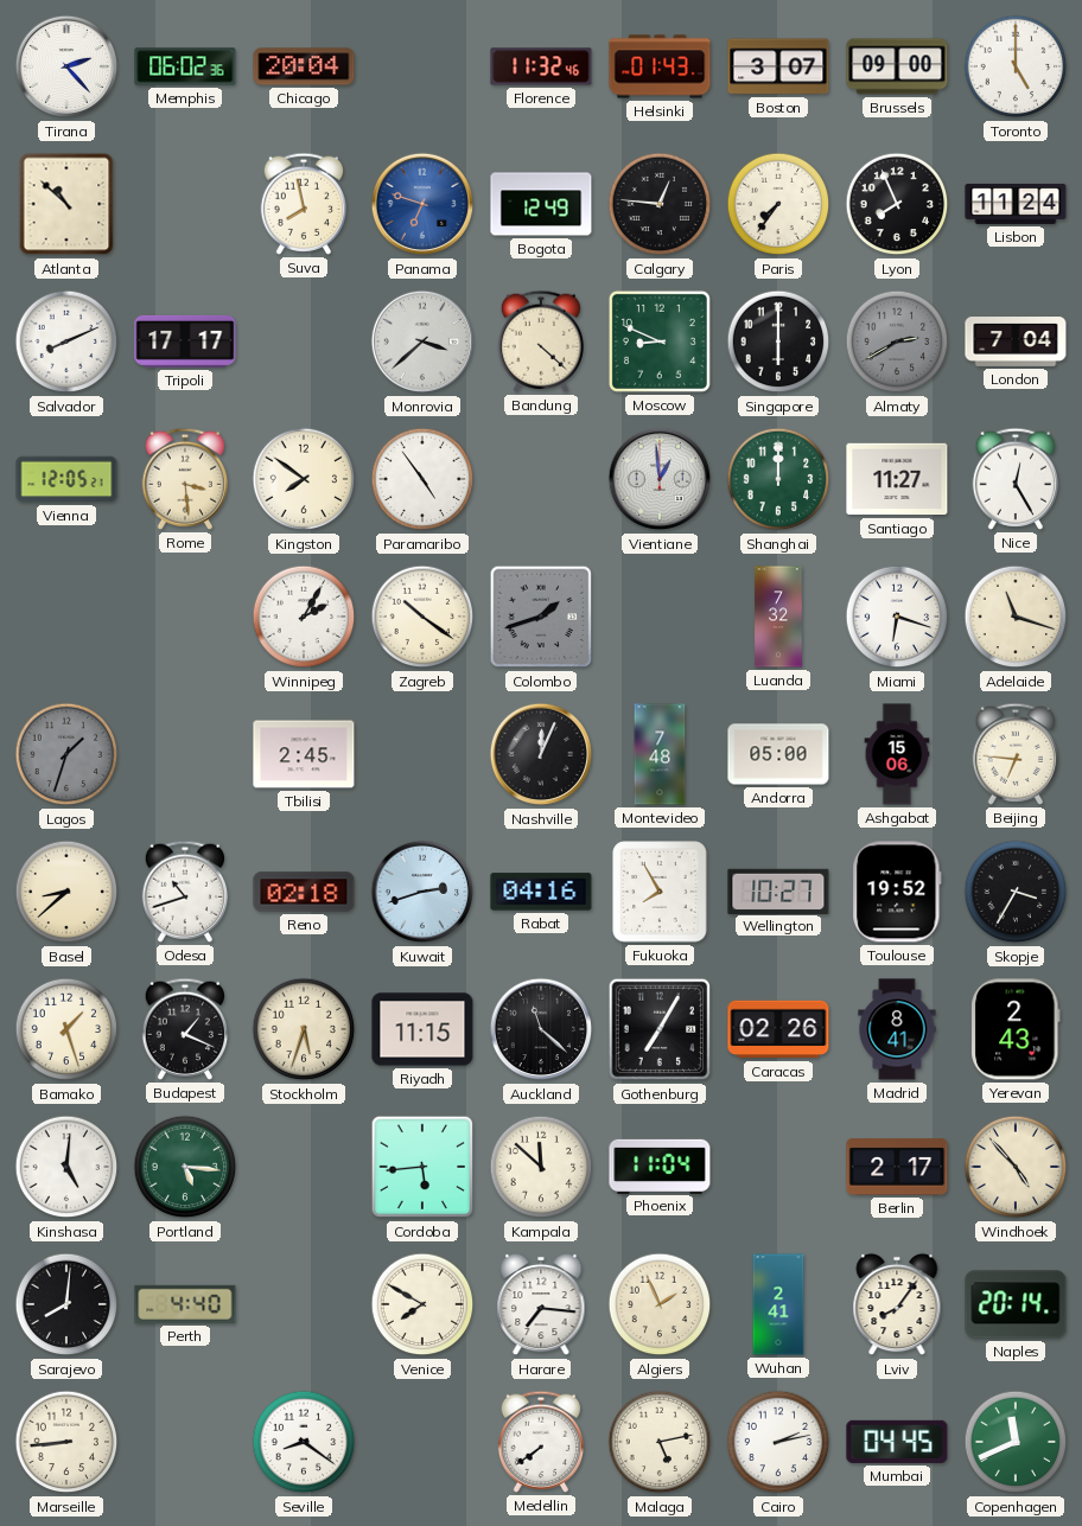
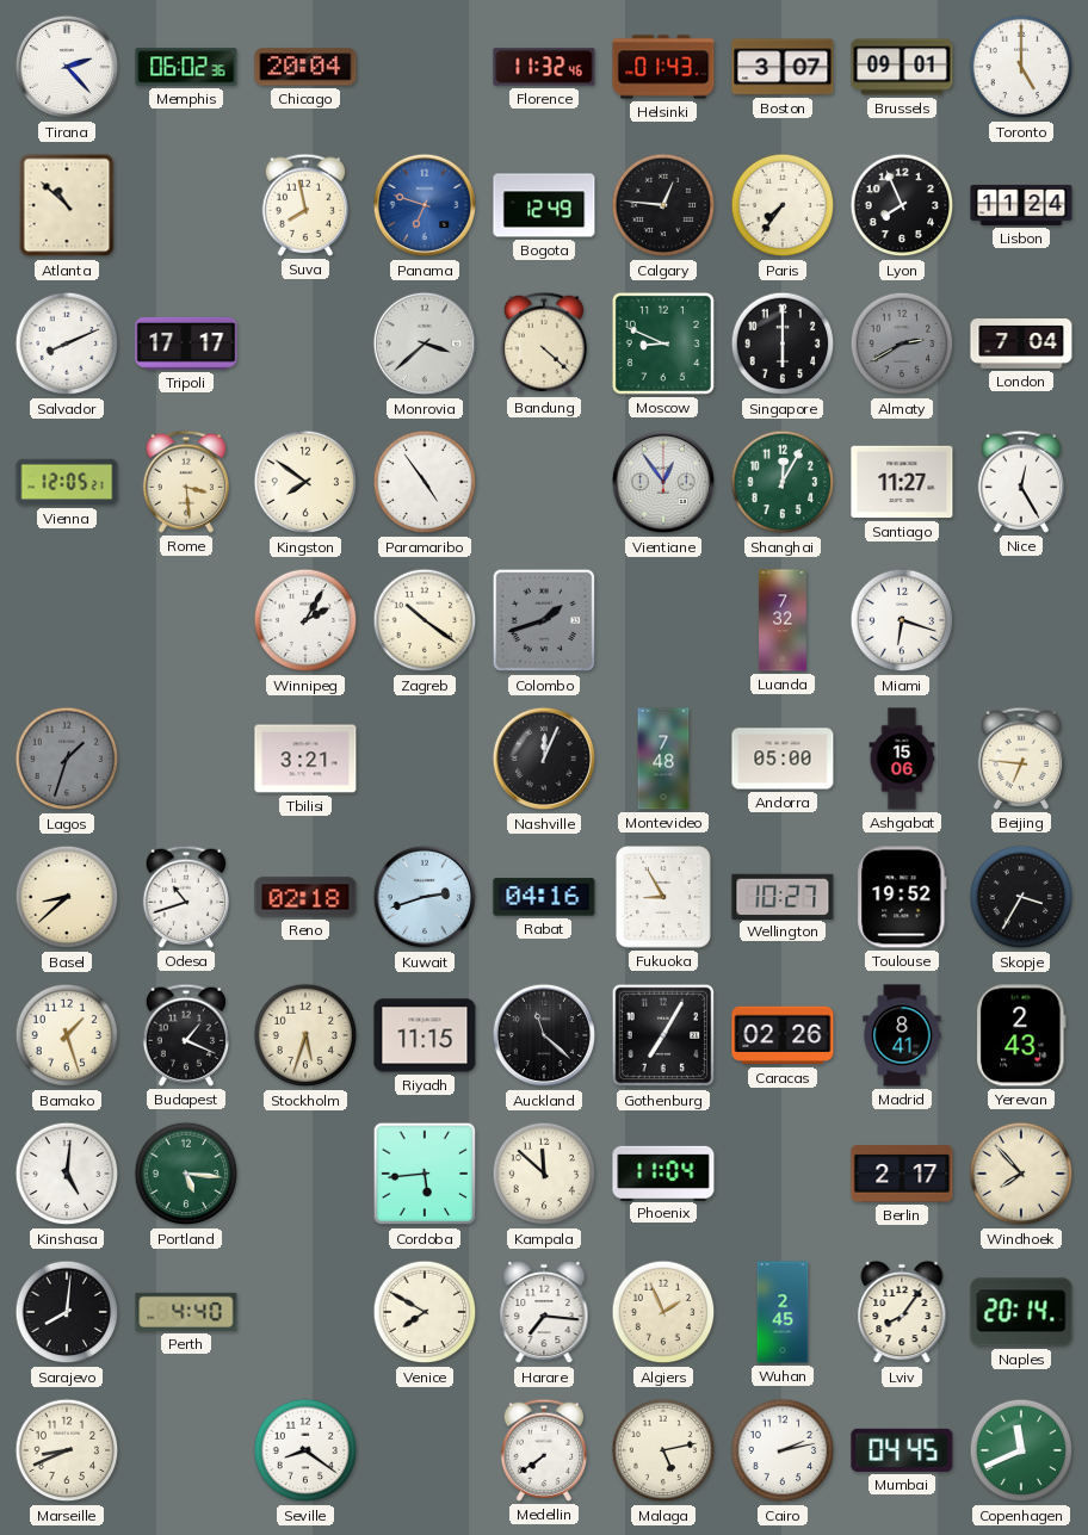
Brussels: 09:00 -> 09:01 (902, 67)
Vientiane: 12:59 -> 12:54 (663, 482)
Shanghai: 12:00 -> 12:05 (783, 482)
Adelaide: 11:18 -> none (1016, 617)
Tbilisi: 2:45 -> 3:21 (305, 759)
Fukuoka: 7:55 -> 8:55 (663, 897)
Windhoek: 4:53 -> 7:53 (1021, 1174)
Wuhan: 2:41 -> 2:45 (783, 1312)
Marseille: 8:44 -> 8:41 (67, 1450)
